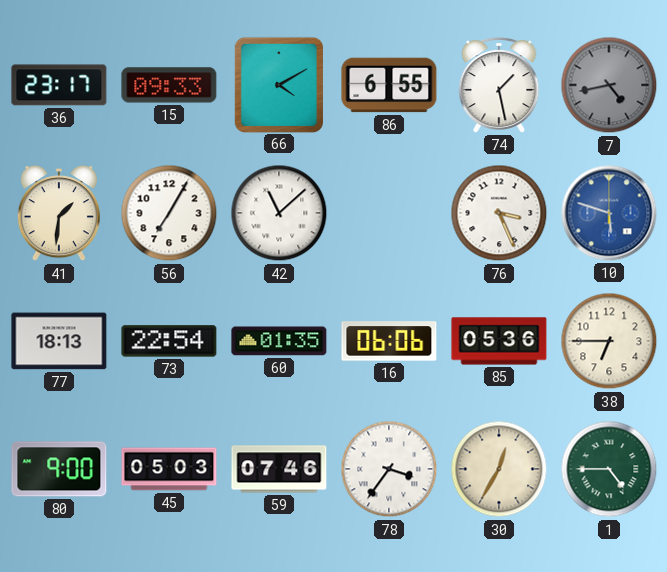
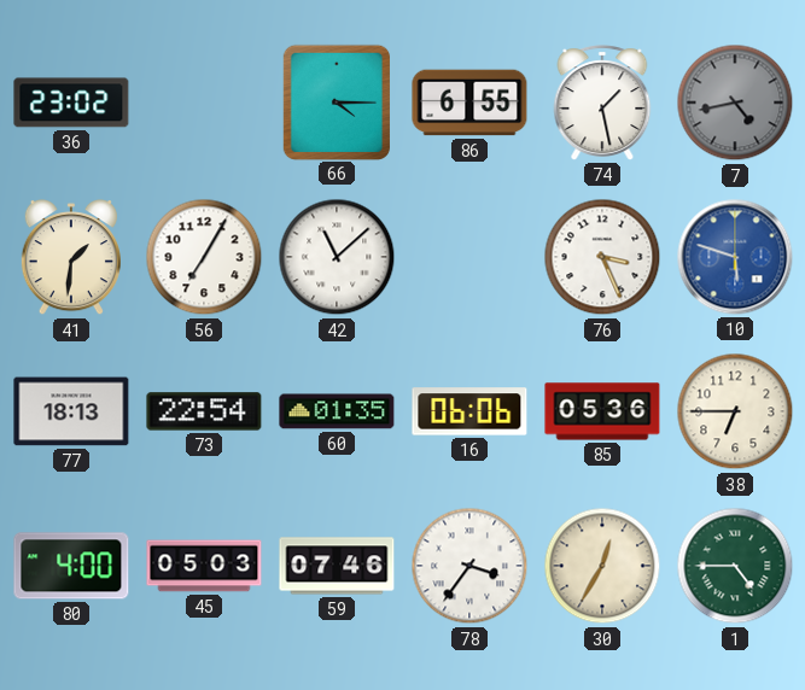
36: 23:17 -> 23:02 (71, 103)
15: 09:33 -> none (169, 85)
66: 4:10 -> 4:15 (336, 101)
80: 9:00 -> 4:00 (71, 566)
